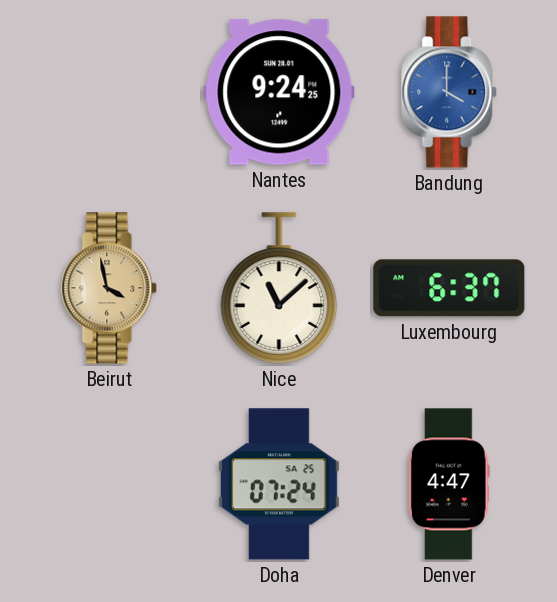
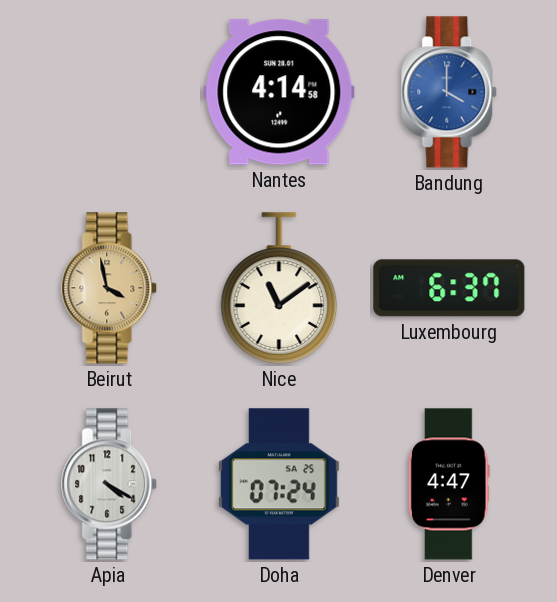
Nantes: 9:24 -> 4:14 (279, 92)
Nice: 11:08 -> 11:09 (279, 288)
Apia: none -> 4:20 (110, 484)
